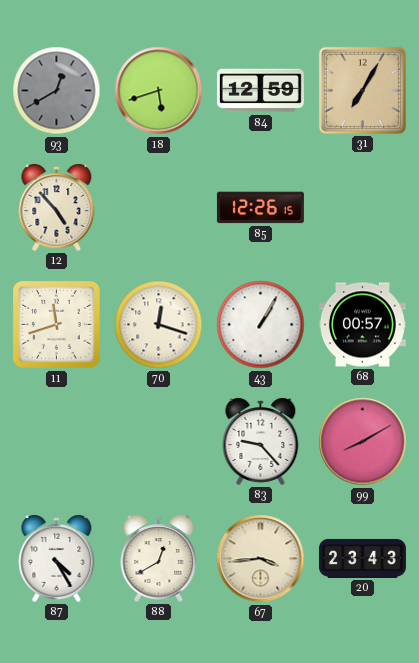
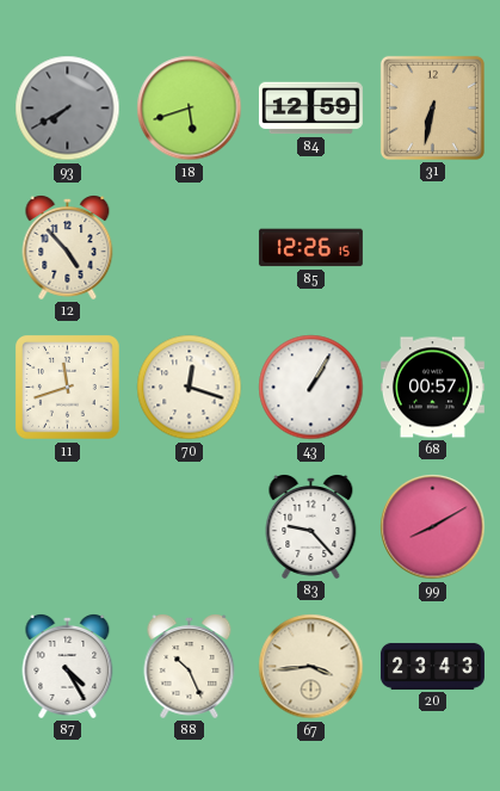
93: 12:40 -> 7:40 (68, 109)
31: 7:05 -> 6:32 (432, 107)
88: 12:40 -> 10:26 (190, 667)
